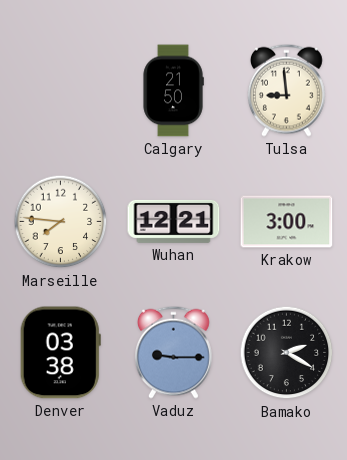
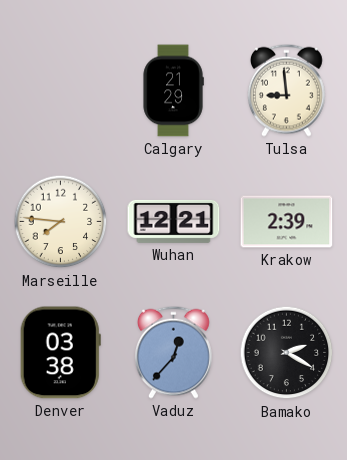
Calgary: 21:50 -> 21:29 (173, 91)
Krakow: 3:00 -> 2:39 (287, 222)
Vaduz: 9:15 -> 12:37 (173, 352)
